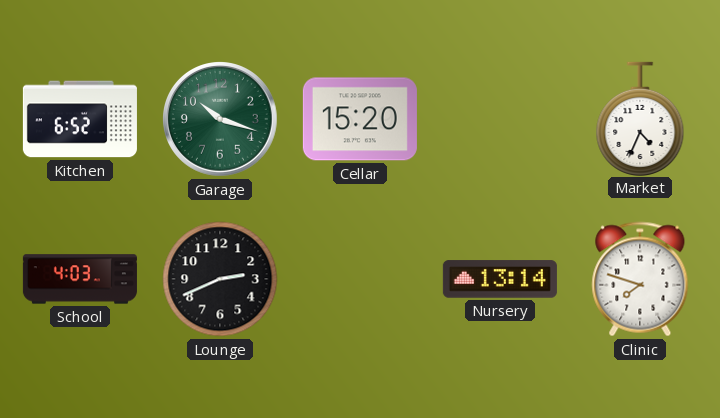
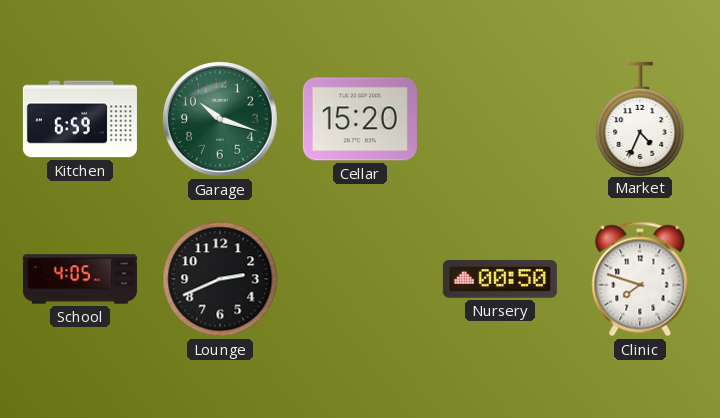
Kitchen: 6:52 -> 6:59 (80, 119)
School: 4:03 -> 4:05 (80, 279)
Nursery: 13:14 -> 00:50 (500, 279)
